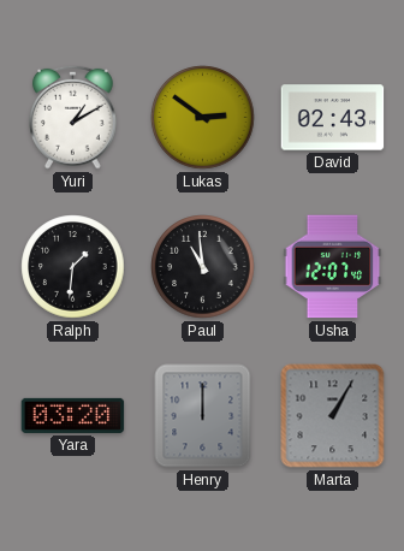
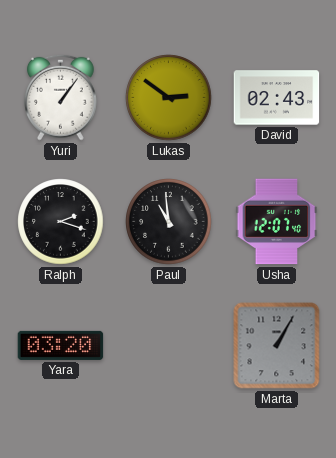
Yuri: 1:10 -> 1:06 (60, 97)
Ralph: 1:31 -> 2:18 (61, 222)
Henry: 12:00 -> none (203, 416)
